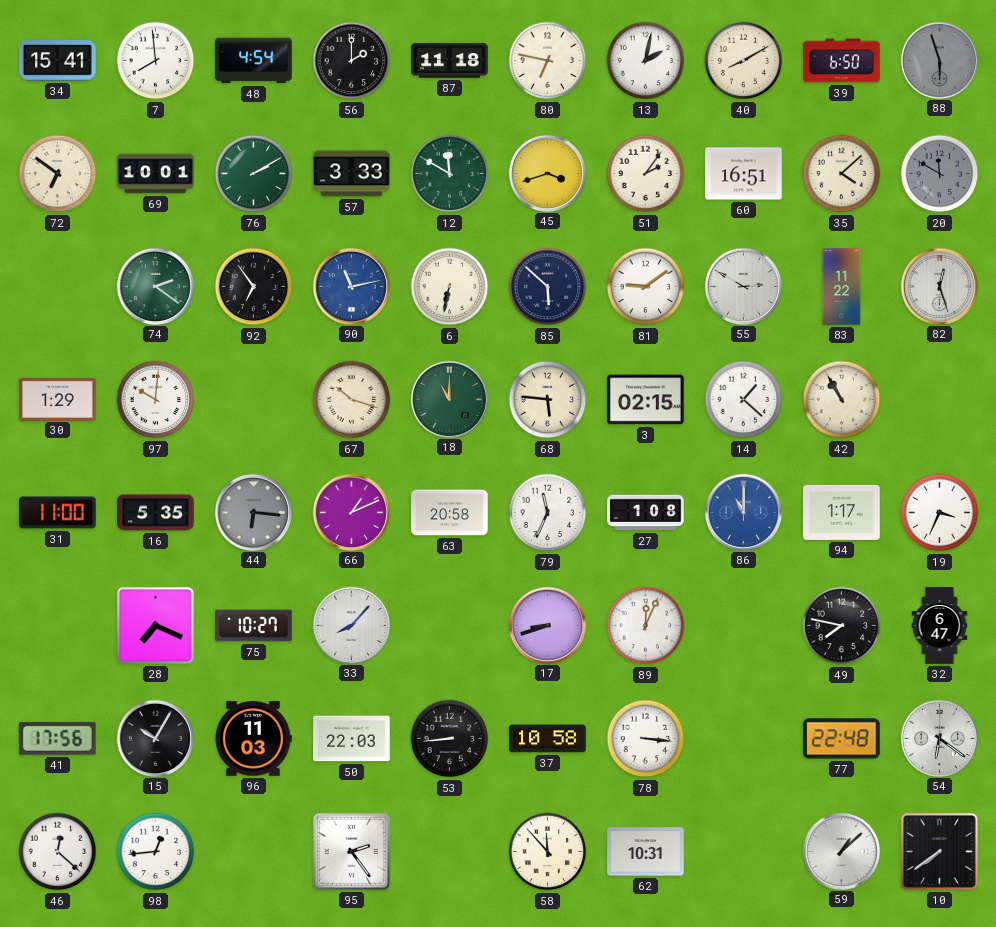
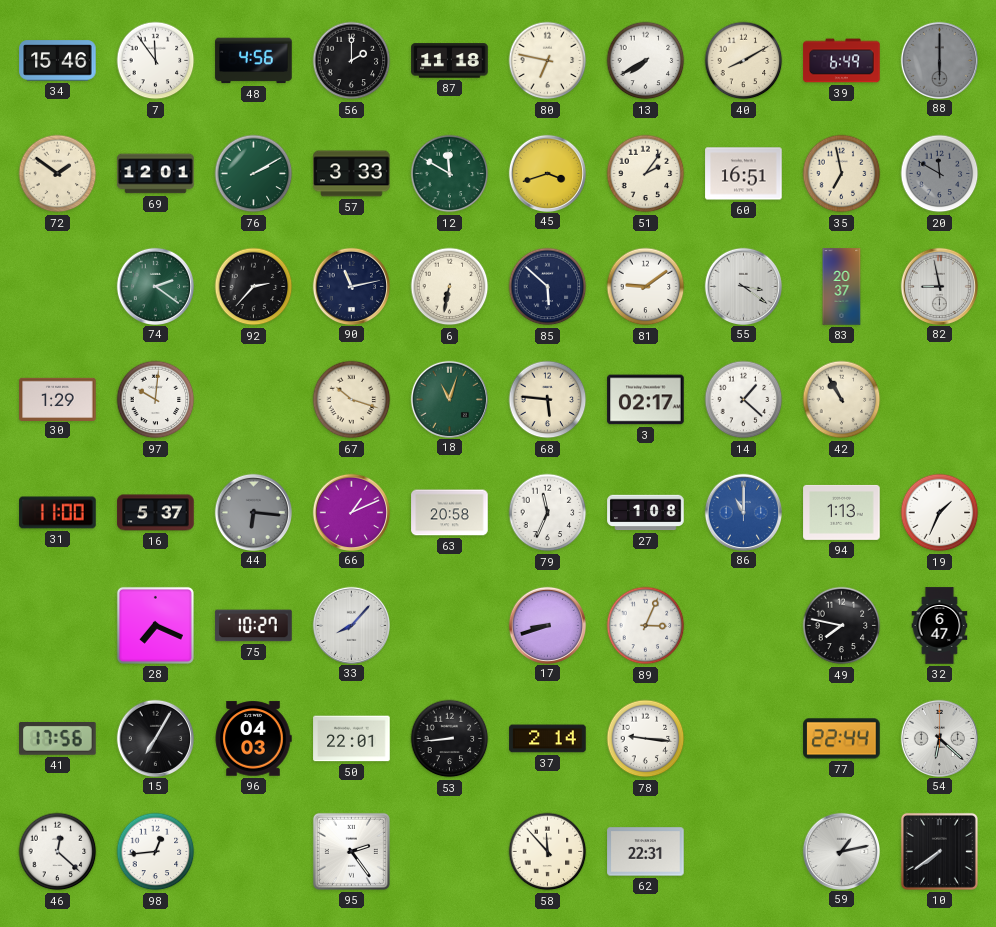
34: 15:41 -> 15:46 (58, 61)
7: 7:59 -> 11:54 (156, 61)
48: 4:54 -> 4:56 (254, 61)
13: 2:02 -> 7:40 (646, 61)
39: 6:50 -> 6:49 (842, 61)
88: 5:57 -> 6:00 (939, 60)
72: 6:51 -> 1:51 (58, 174)
69: 10:01 -> 12:01 (156, 174)
35: 4:08 -> 6:58 (842, 174)
92: 6:54 -> 2:37 (254, 287)
90 dial: blue -> navy (351, 286)
55: 2:50 -> 3:21 (743, 286)
83: 11:22 -> 20:37 (842, 287)
82: 12:27 -> 8:58 (939, 286)
18: 11:00 -> 11:03 (449, 399)
3: 02:15 -> 02:17 (646, 400)
16: 5:35 -> 5:37 (156, 513)
94: 1:17 -> 1:13 (842, 512)
19: 3:34 -> 1:34 (940, 513)
89: 12:04 -> 3:04 (646, 626)
15: 10:05 -> 7:05 (155, 738)
96: 11:03 -> 04:03 (253, 739)
50: 22:03 -> 22:01 (352, 739)
37: 10:58 -> 2:14 (548, 739)
78: 3:16 -> 9:16 (646, 739)
77: 22:48 -> 22:44 (842, 739)
54: 6:21 -> 6:22 (939, 738)
62: 10:31 -> 22:31 (646, 852)
59: 1:08 -> 1:13 (841, 851)
